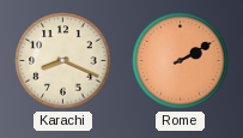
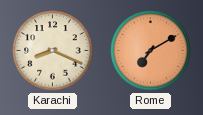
Rome: 2:10 -> 7:10 (151, 51)
